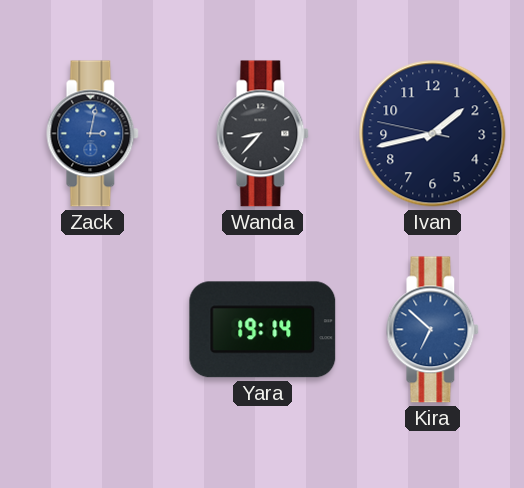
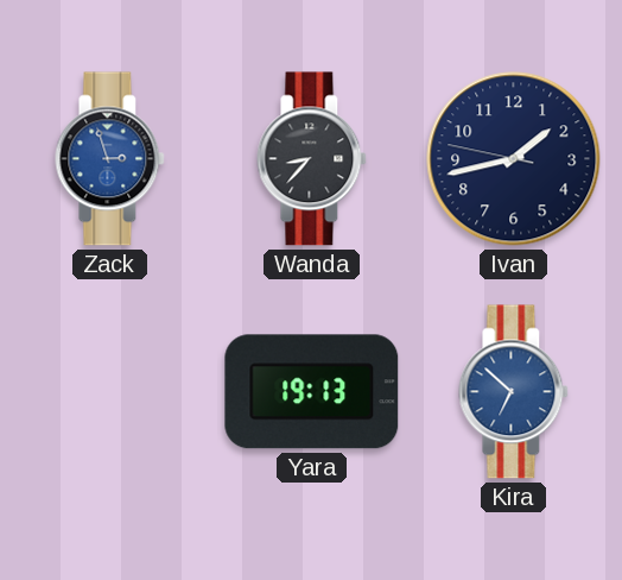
Zack: 3:02 -> 2:57 (110, 159)
Yara: 19:14 -> 19:13 (312, 392)
